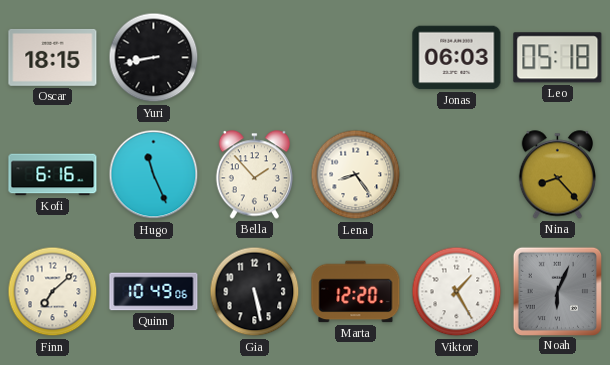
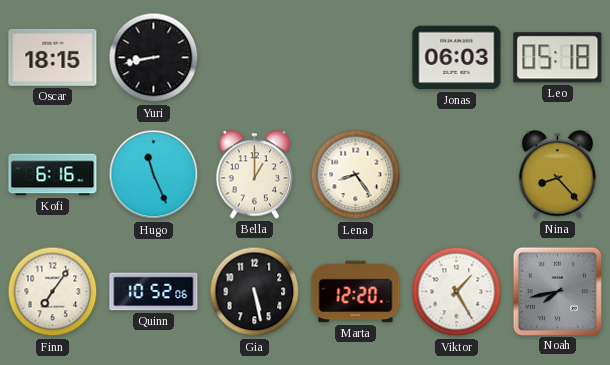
Bella: 1:53 -> 1:00 (254, 175)
Finn: 7:08 -> 7:06 (53, 292)
Quinn: 10:49 -> 10:52 (154, 292)
Noah: 6:04 -> 7:43 (557, 291)
